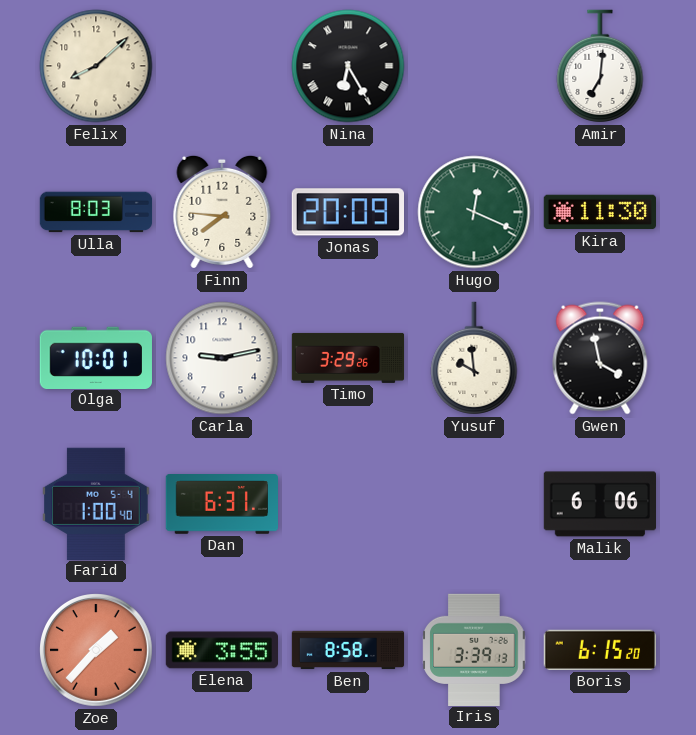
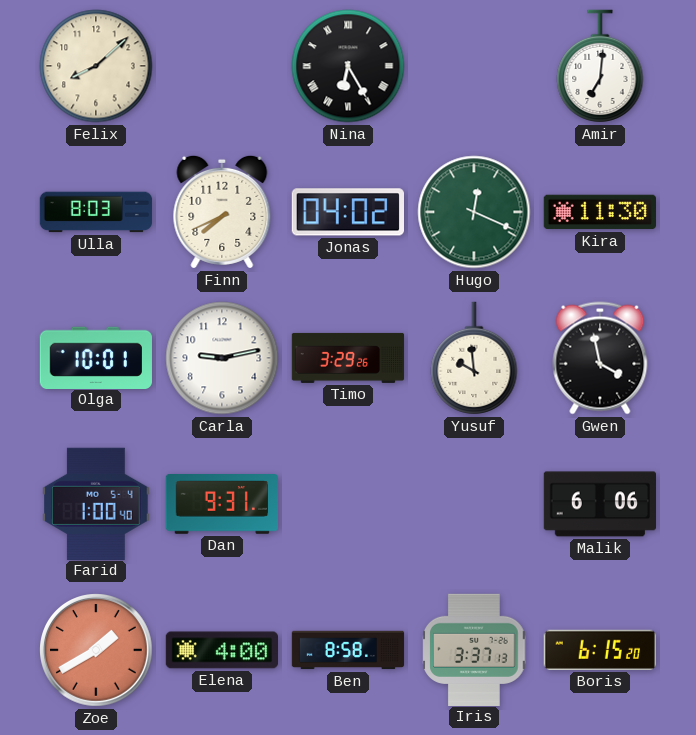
Finn: 7:46 -> 7:41 (222, 212)
Jonas: 20:09 -> 04:02 (347, 212)
Dan: 6:31 -> 9:31 (222, 505)
Zoe: 1:37 -> 1:40 (97, 651)
Elena: 3:55 -> 4:00 (222, 650)
Iris: 3:39 -> 3:37 (474, 649)
